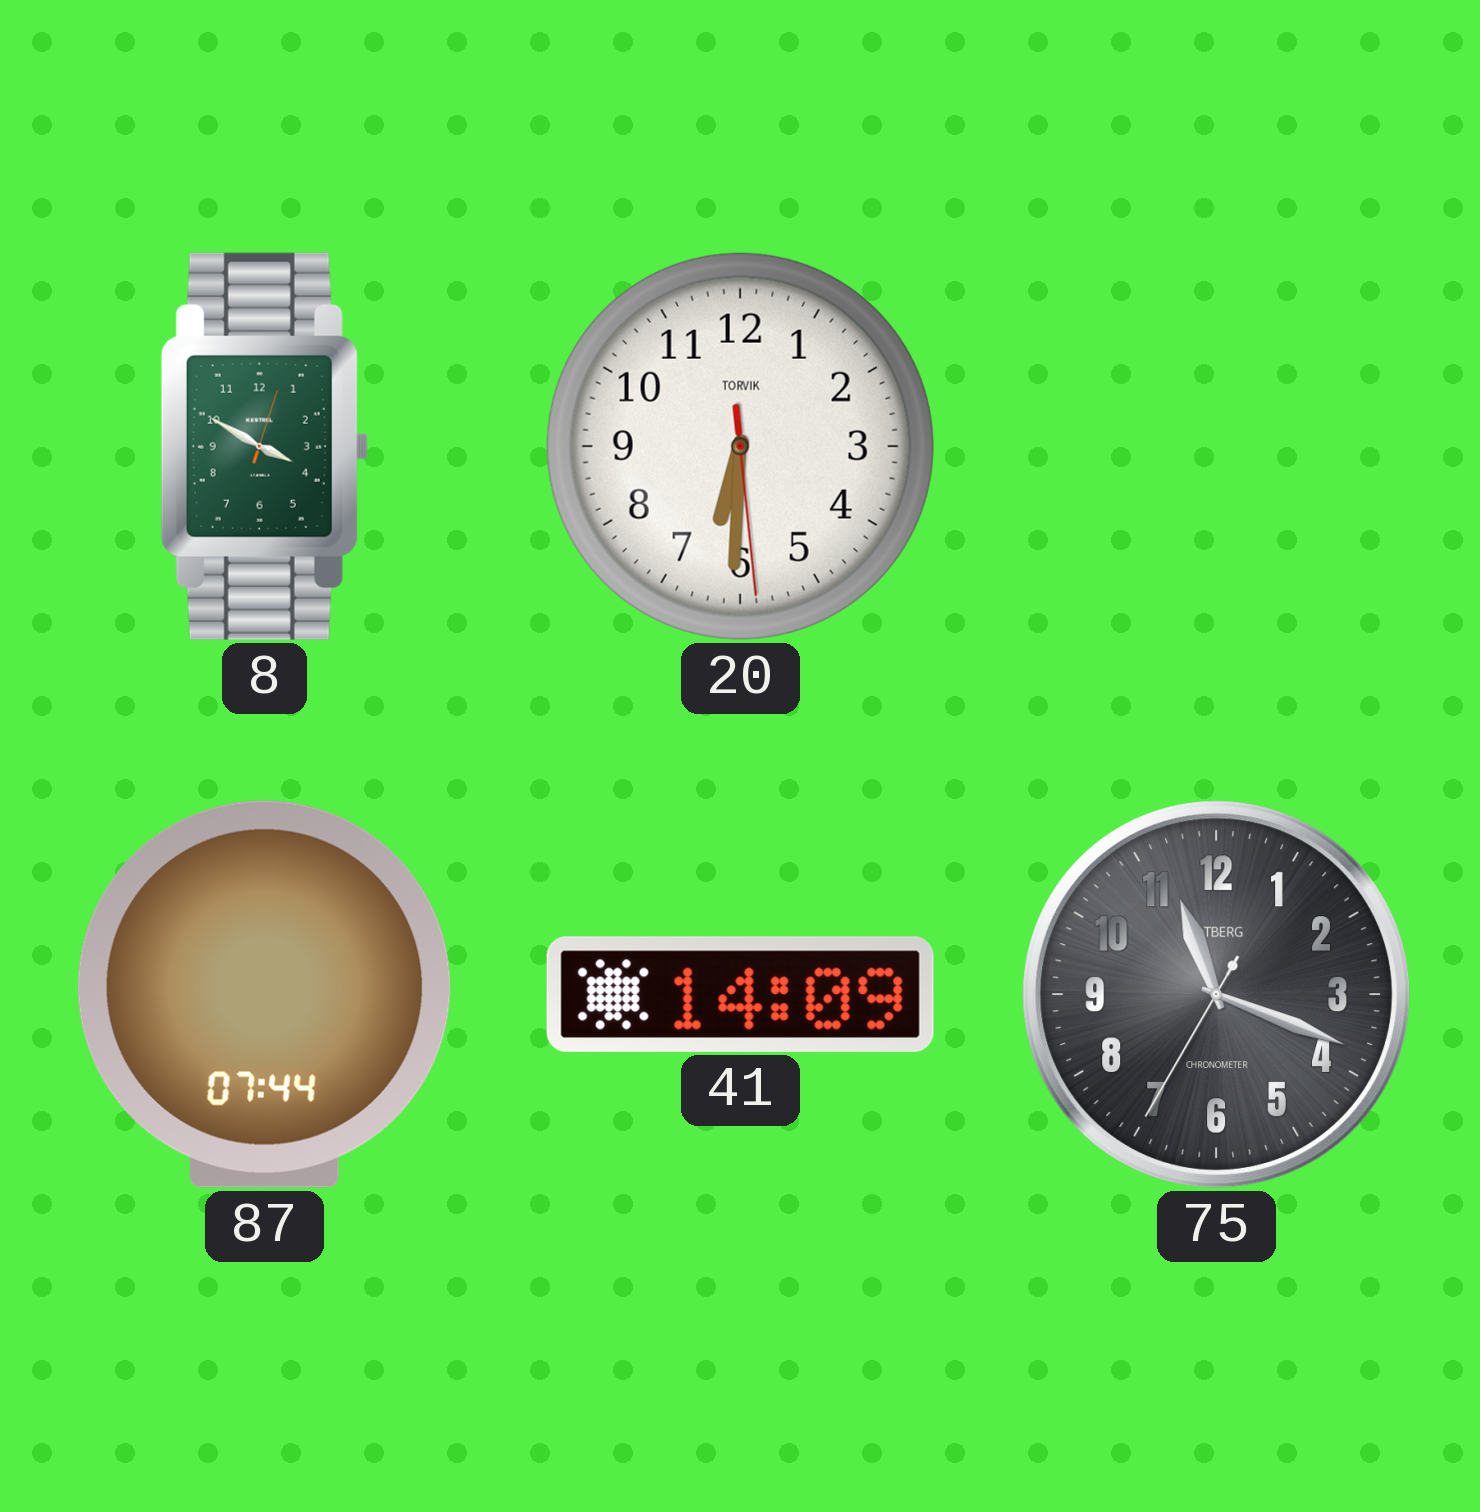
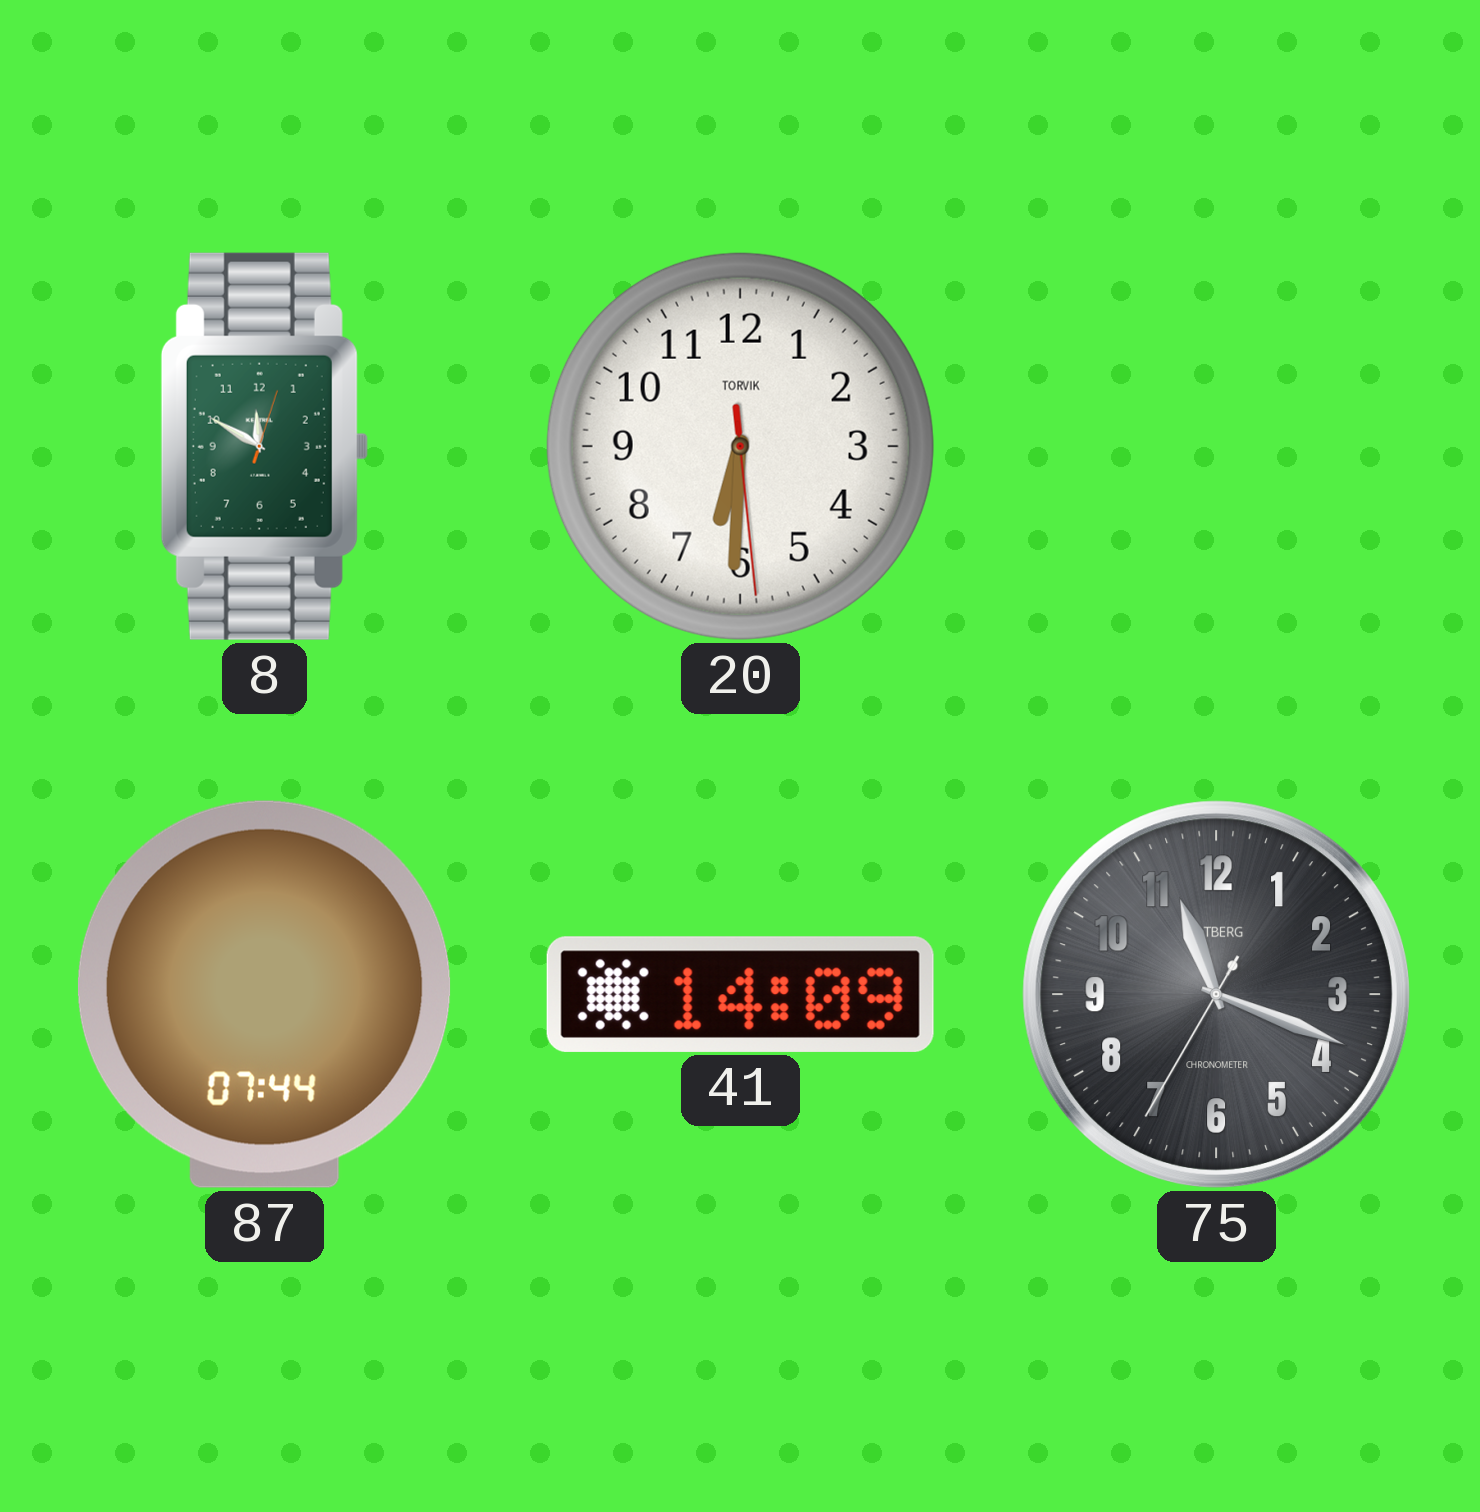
8: 3:50 -> 11:50 (264, 446)
